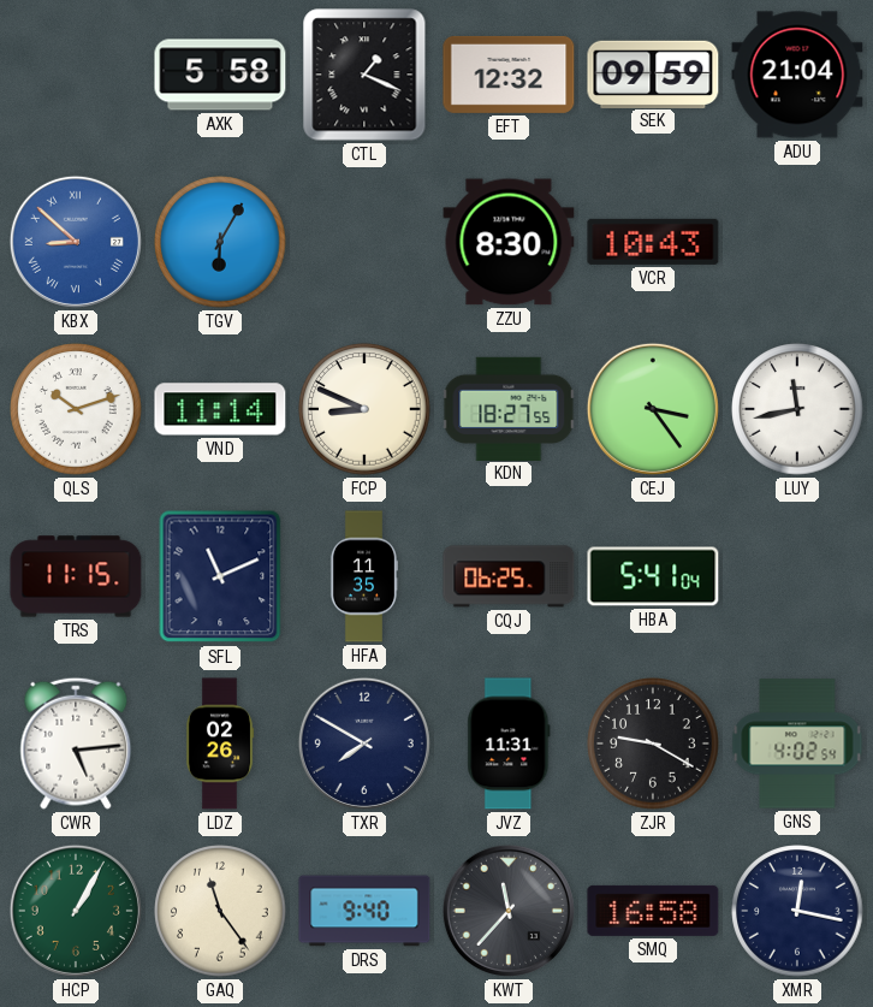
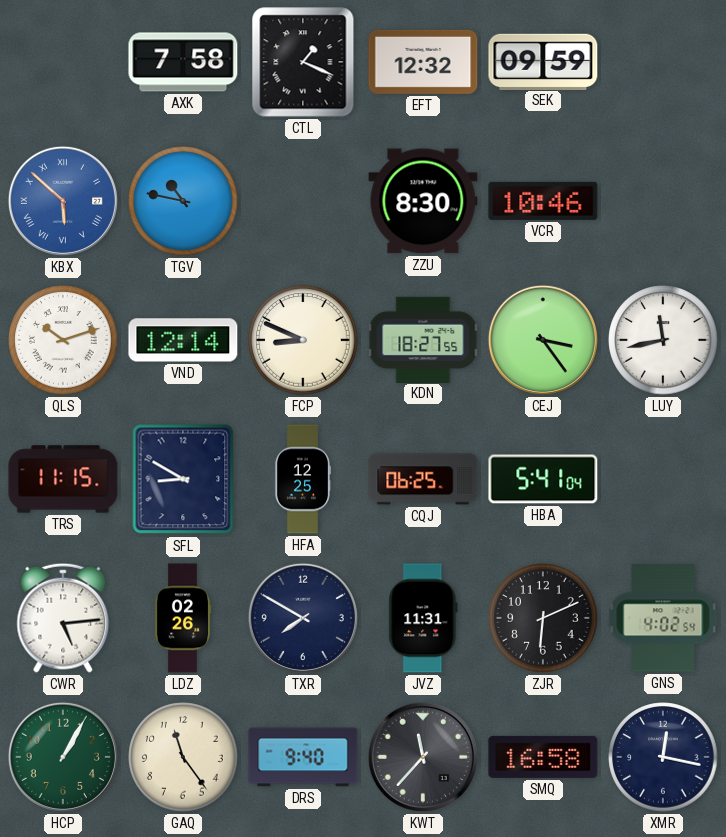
AXK: 5:58 -> 7:58 (183, 62)
ADU: 21:04 -> none (797, 75)
KBX: 8:52 -> 5:52 (63, 201)
TGV: 6:05 -> 10:47 (183, 201)
VCR: 10:43 -> 10:46 (543, 201)
VND: 11:14 -> 12:14 (183, 340)
SFL: 11:11 -> 8:50 (183, 479)
HFA: 11:35 -> 12:25 (302, 479)
ZJR: 9:20 -> 6:11 (543, 618)
